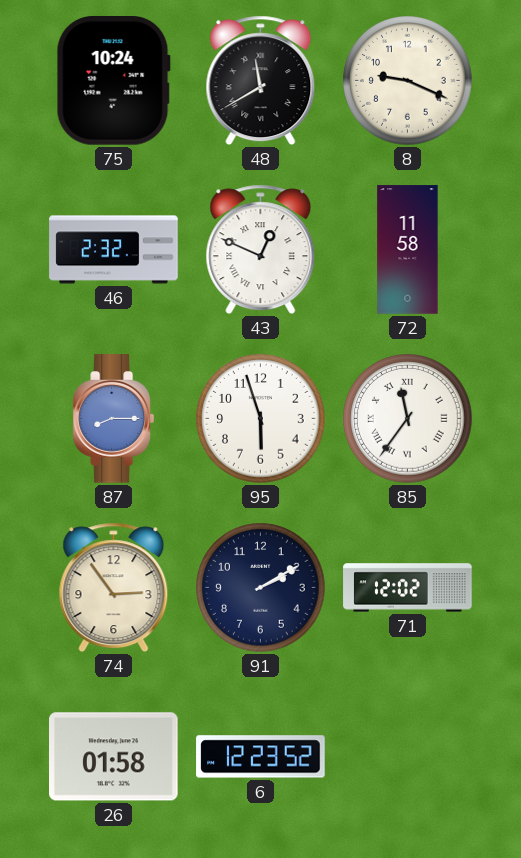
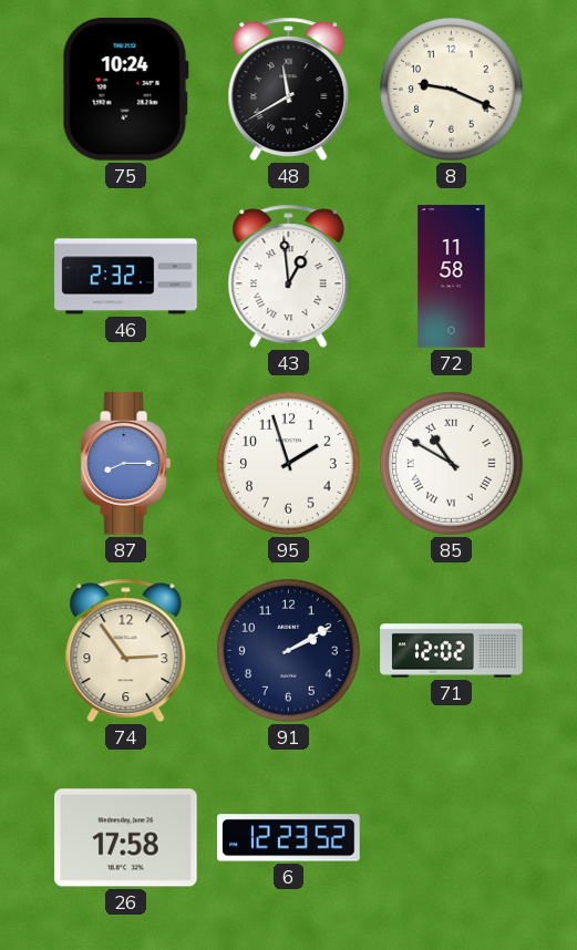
43: 12:49 -> 12:59 (289, 277)
95: 5:57 -> 1:57 (289, 464)
85: 11:36 -> 10:50 (452, 464)
26: 01:58 -> 17:58 (126, 838)
